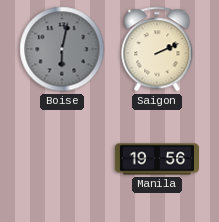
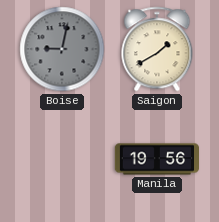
Boise: 6:02 -> 9:02 (62, 49)
Saigon: 2:11 -> 1:40 (157, 49)
